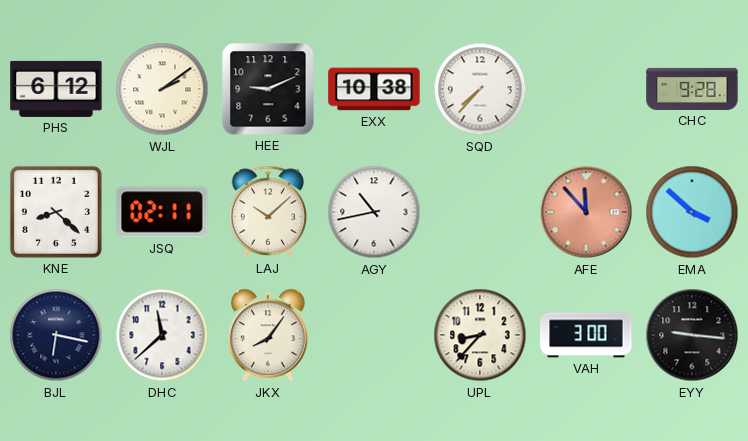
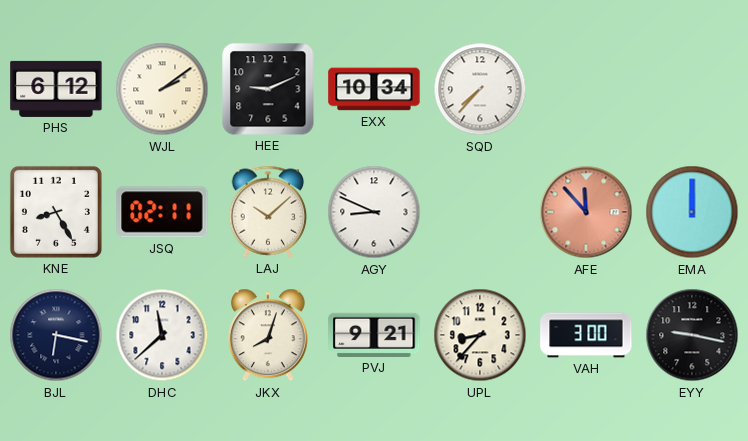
EXX: 10:38 -> 10:34 (374, 89)
CHC: 9:28 -> none (692, 89)
KNE: 8:22 -> 8:25 (56, 212)
AGY: 10:43 -> 8:49 (374, 212)
EMA: 3:52 -> 12:00 (692, 212)
JKX: 8:06 -> 8:03 (268, 335)
PVJ: none -> 9:21 (374, 335)
EYY: 9:16 -> 9:17 (692, 335)
